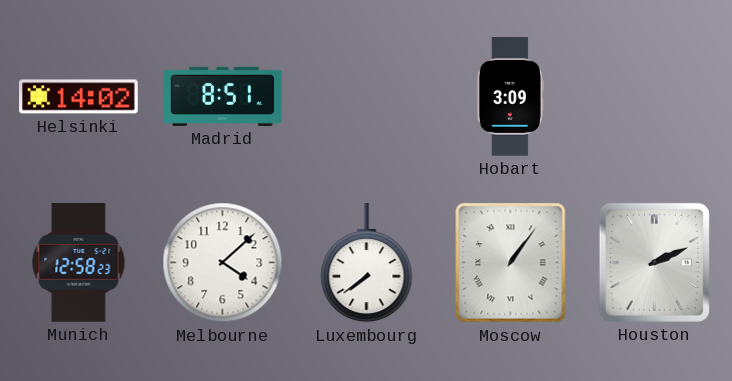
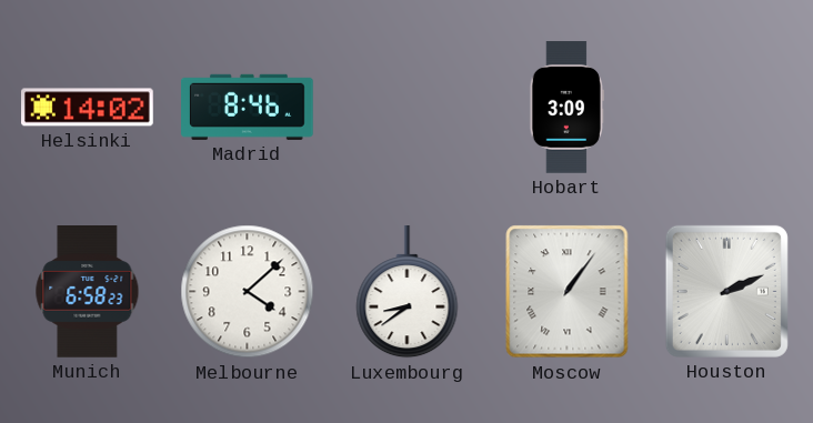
Madrid: 8:51 -> 8:46 (248, 107)
Munich: 12:58 -> 6:58 (88, 292)
Luxembourg: 7:39 -> 8:39 (408, 293)
